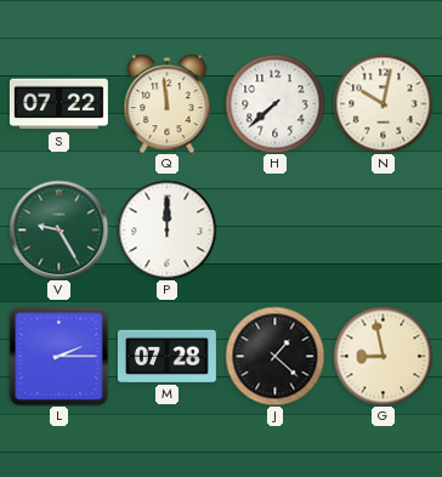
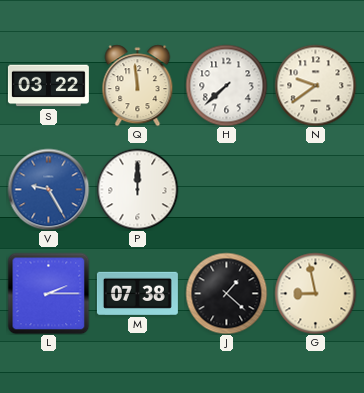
S: 07:22 -> 03:22 (48, 86)
N: 10:02 -> 9:39 (315, 85)
V dial: green -> blue (48, 189)
M: 07:28 -> 07:38 (137, 293)
